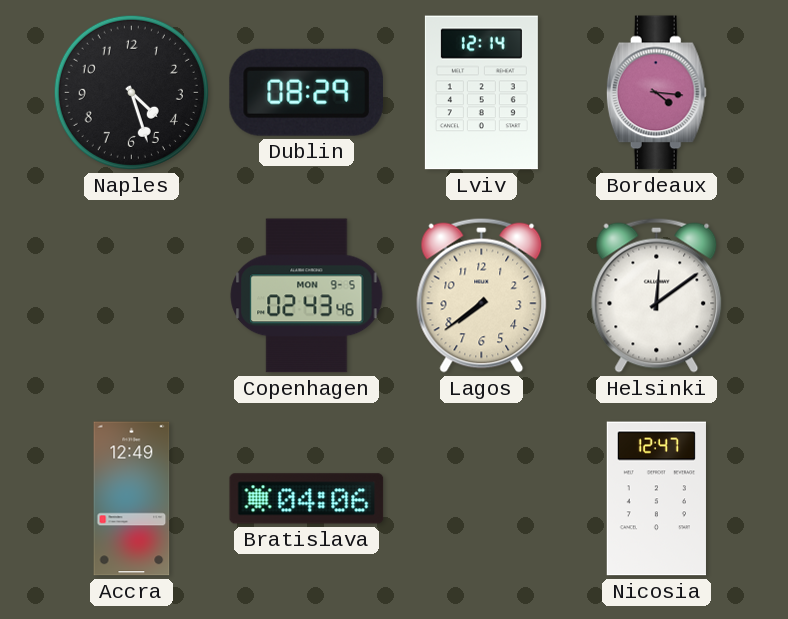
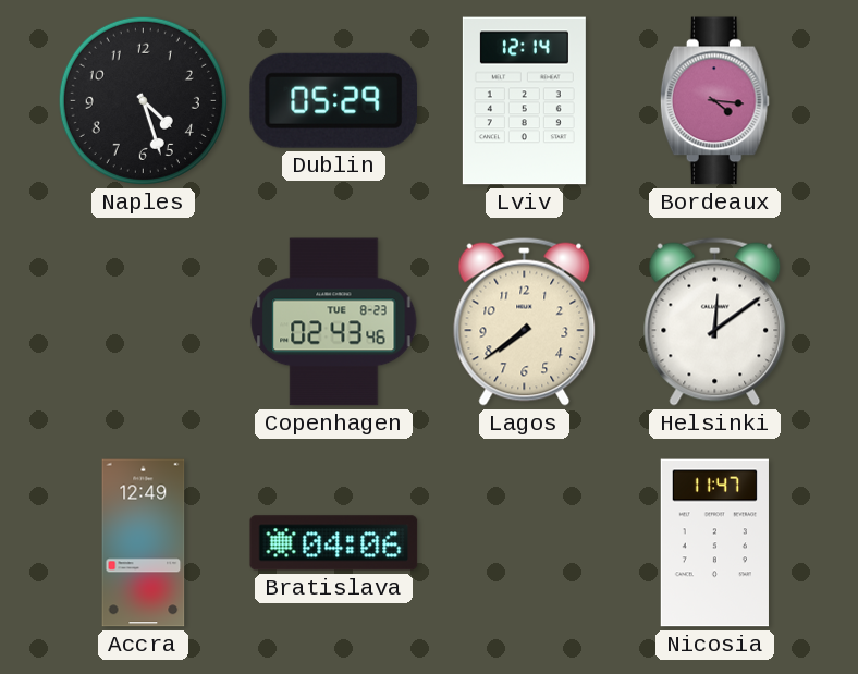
Dublin: 08:29 -> 05:29 (333, 100)
Copenhagen date: MON 9-5 -> TUE 8-23 (334, 322)
Nicosia: 12:47 -> 11:47 (714, 543)
